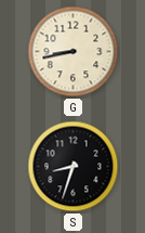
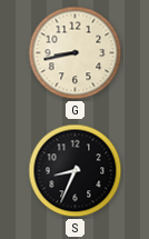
S: 8:33 -> 8:34 (76, 171)
